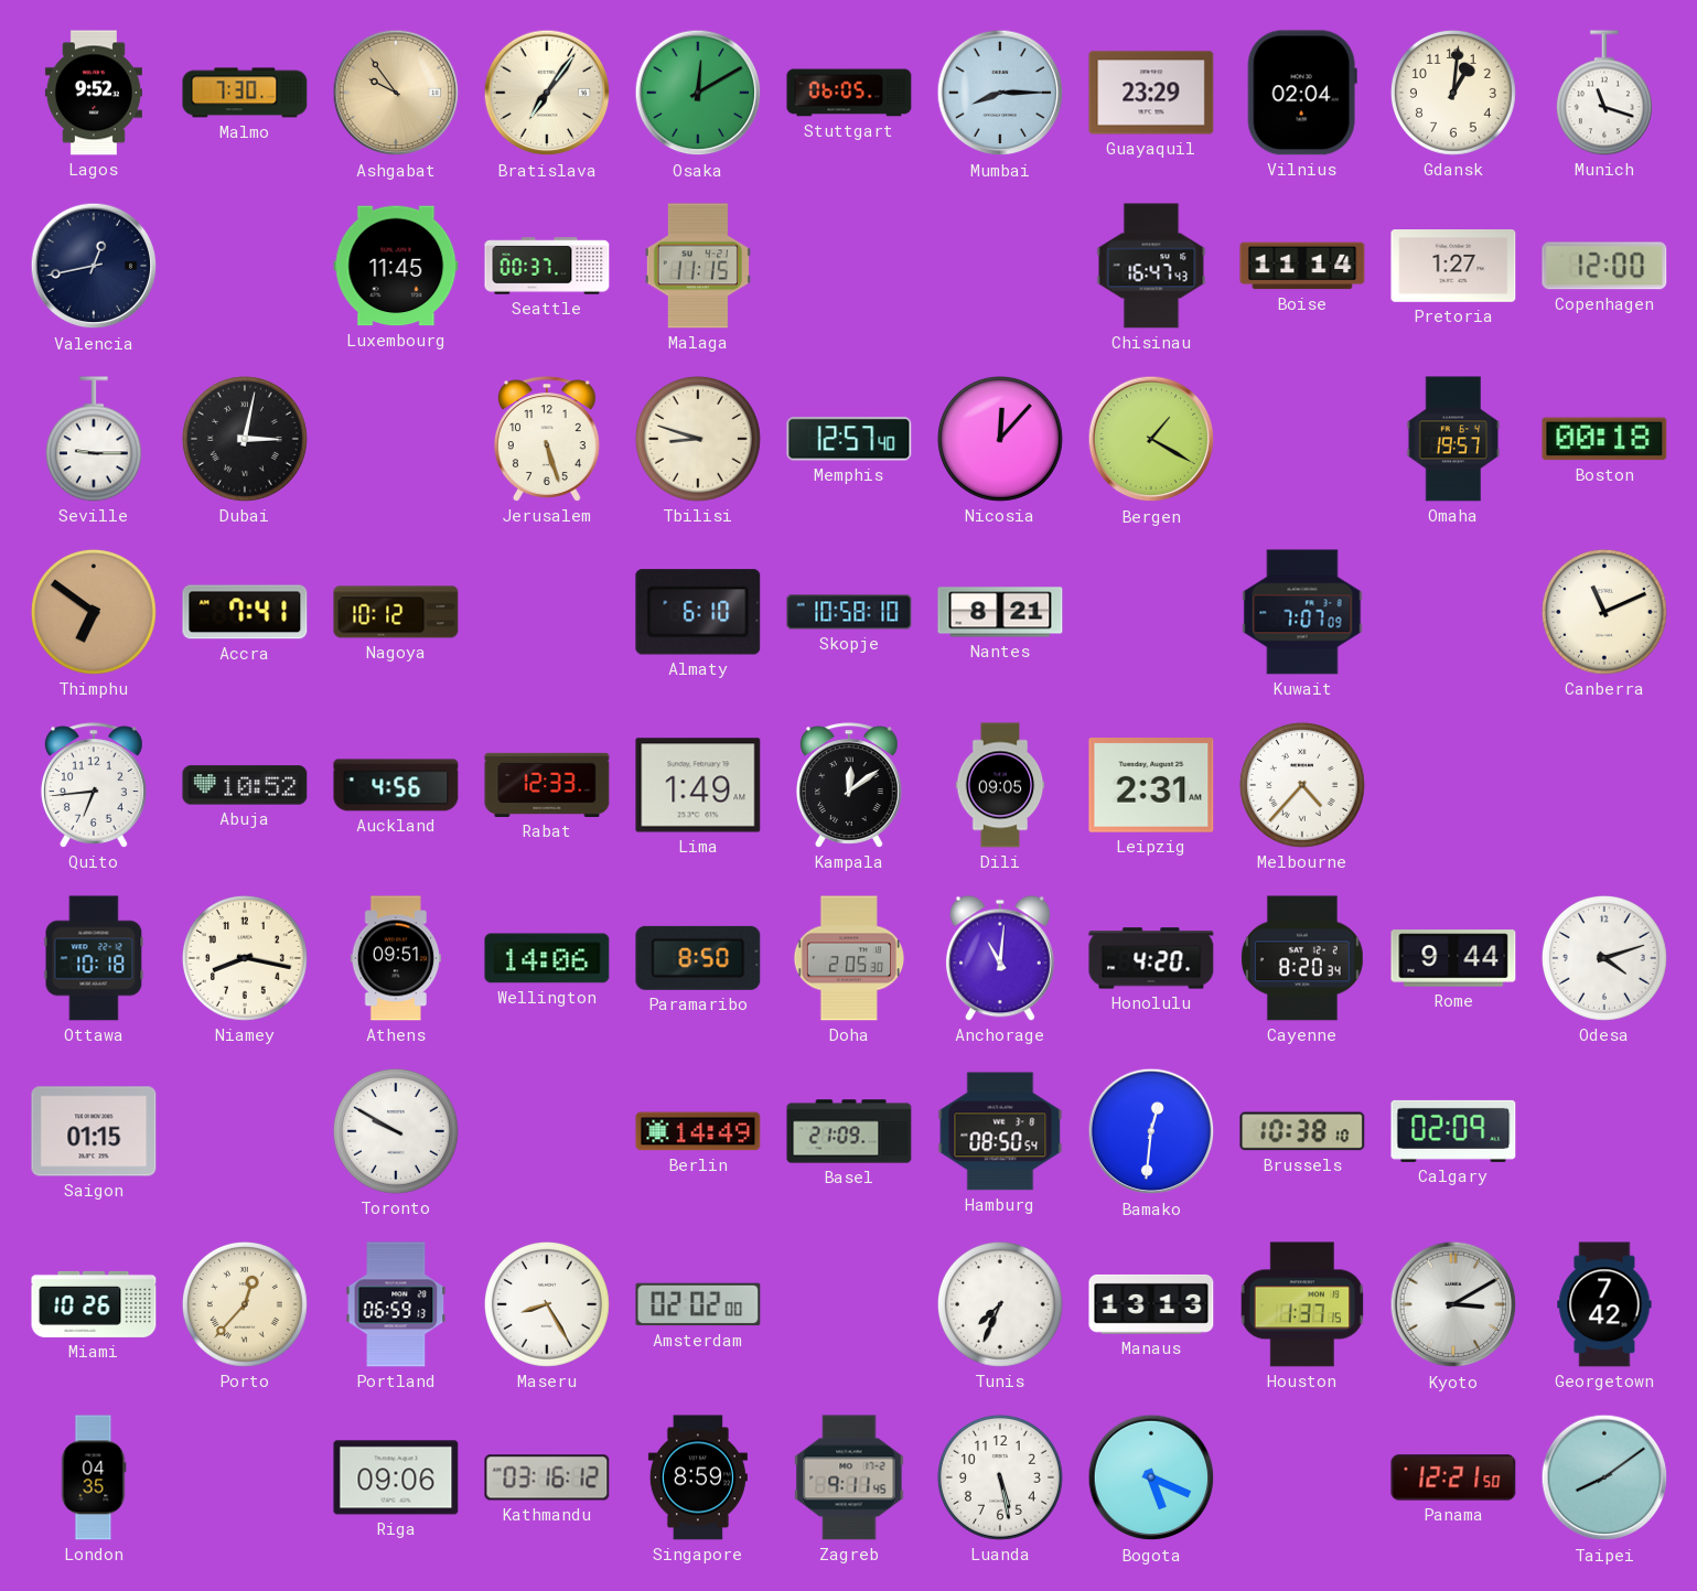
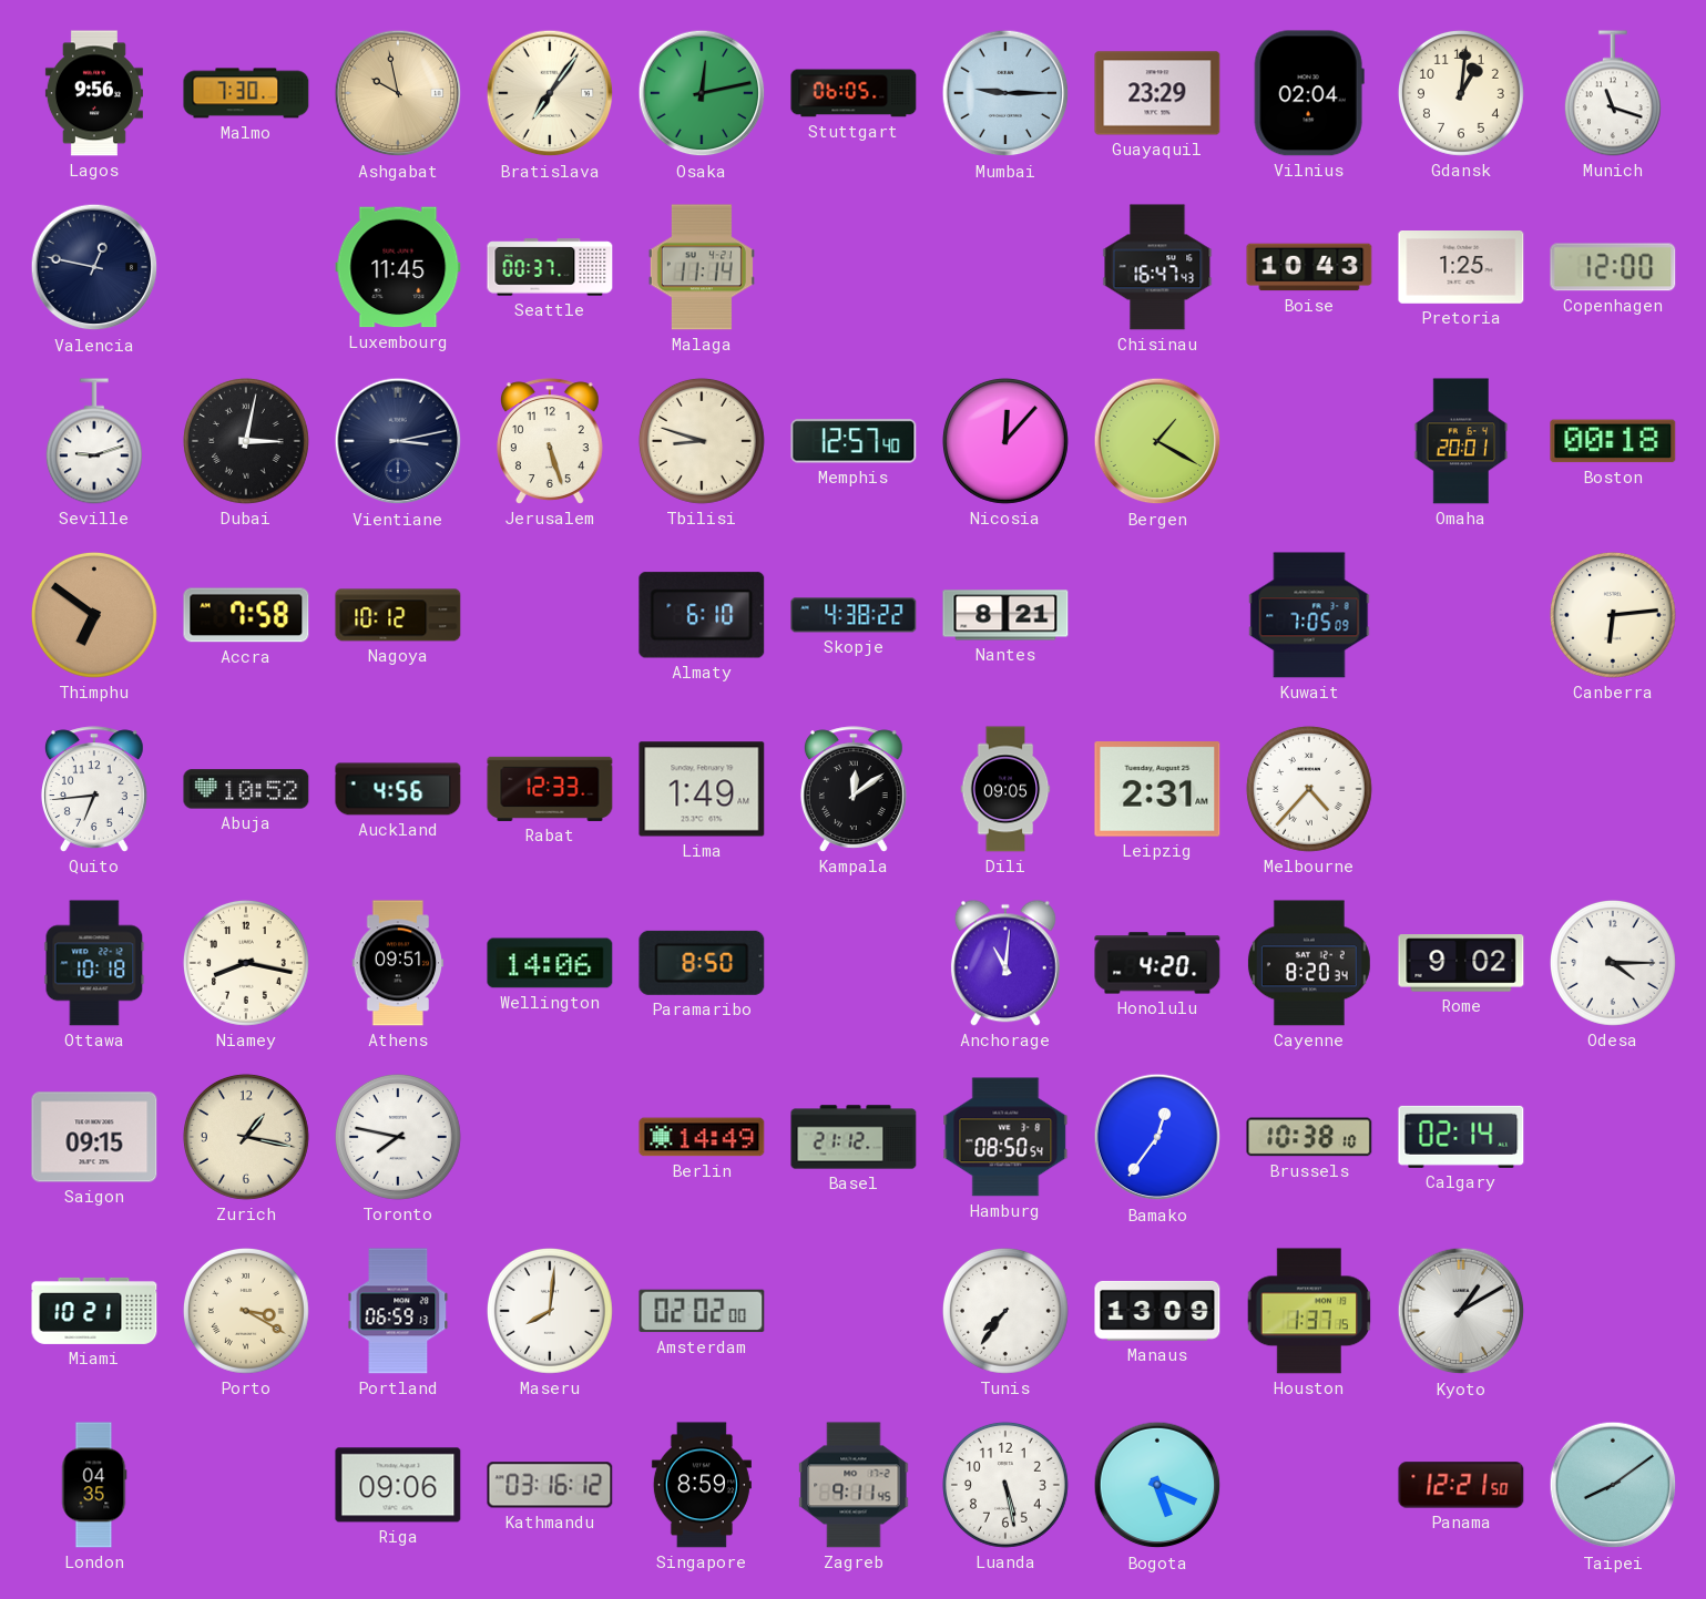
Lagos: 9:52 -> 9:56 (94, 93)
Ashgabat: 9:54 -> 9:58 (398, 93)
Osaka: 12:10 -> 12:13 (702, 93)
Mumbai: 8:15 -> 9:15 (1005, 93)
Valencia: 12:43 -> 12:47 (94, 267)
Malaga: 11:15 -> 11:14 (702, 267)
Boise: 11:14 -> 10:43 (1309, 267)
Pretoria: 1:27 -> 1:25 (1461, 268)
Seville: 9:15 -> 9:12 (94, 441)
Vientiane: none -> 3:13 (398, 441)
Omaha: 19:57 -> 20:01 (1461, 441)
Accra: 7:41 -> 7:58 (246, 615)
Skopje: 10:58 -> 4:38 (854, 615)
Kuwait: 7:07 -> 7:05 (1309, 615)
Canberra: 11:11 -> 6:14 (1613, 615)
Doha: 2:05 -> none (848, 958)
Rome: 9:44 -> 9:02 (1461, 963)
Odesa: 4:12 -> 4:15 (1613, 963)
Saigon: 01:15 -> 09:15 (94, 1137)
Zurich: none -> 1:17 (246, 1137)
Toronto: 9:50 -> 7:47 (398, 1137)
Basel: 21:09 -> 21:12 (854, 1137)
Bamako: 12:31 -> 12:36 (1157, 1137)
Calgary: 02:09 -> 02:14 (1461, 1137)
Miami: 10:26 -> 10:21 (94, 1311)
Porto: 12:37 -> 3:20 (246, 1311)
Maseru: 8:25 -> 8:01 (550, 1311)
Tunis: 7:34 -> 7:36 (1005, 1311)
Manaus: 13:13 -> 13:09 (1157, 1311)
Kyoto: 3:10 -> 1:10 (1461, 1311)
Georgetown: 7:42 -> none (1604, 1304)
